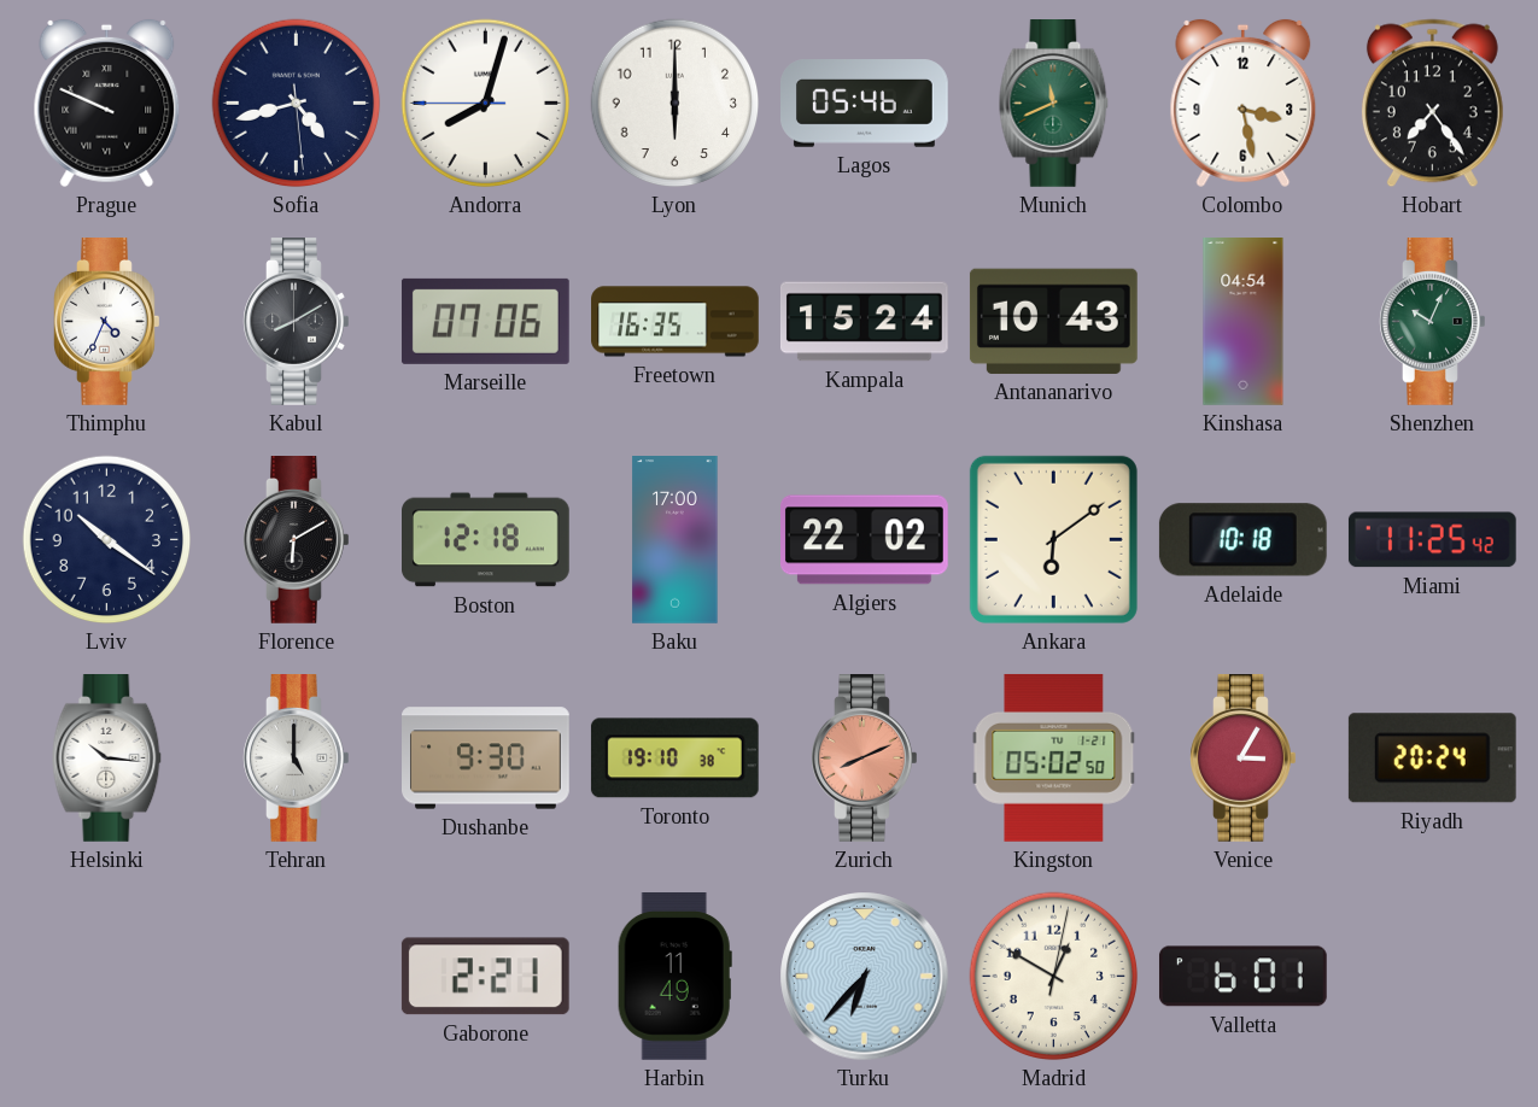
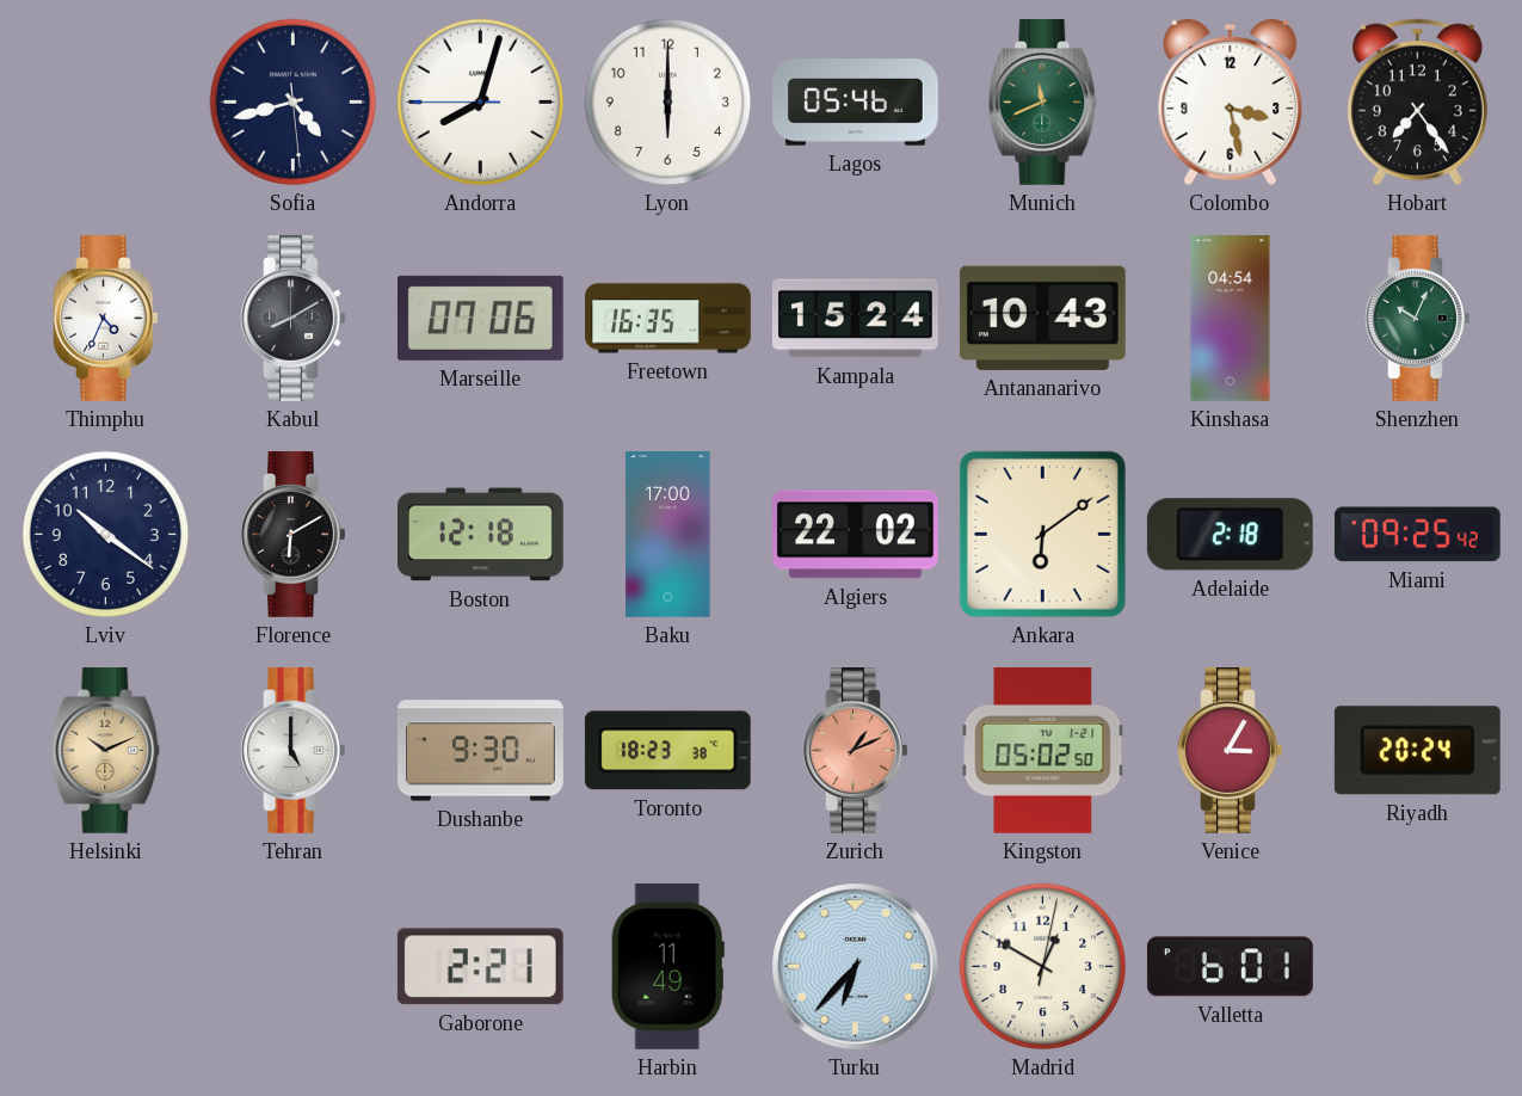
Prague: 9:49 -> none (107, 104)
Adelaide: 10:18 -> 2:18 (1230, 535)
Miami: 11:25 -> 09:25 (1417, 535)
Helsinki: 10:16 -> 10:11 (106, 751)
Helsinki dial: white -> champagne (106, 751)
Toronto: 19:10 -> 18:23 (667, 751)
Zurich: 8:11 -> 1:11 (856, 751)
